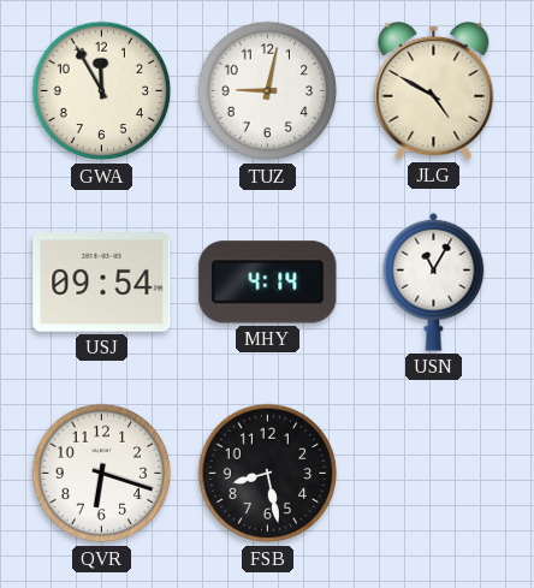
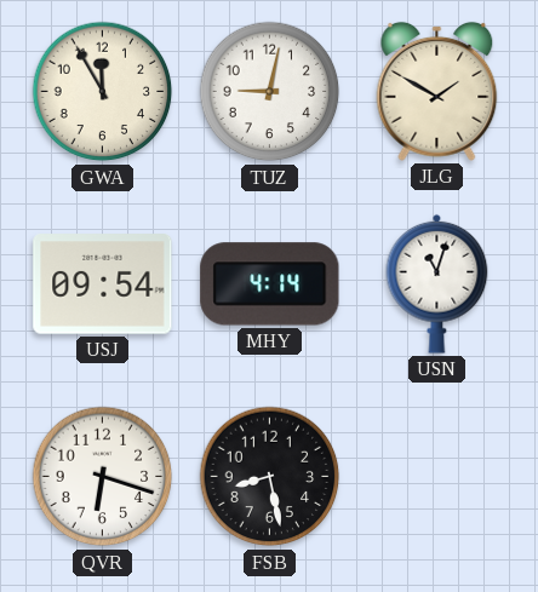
JLG: 4:50 -> 1:50 (437, 91)
USN: 11:05 -> 11:03 (437, 283)
